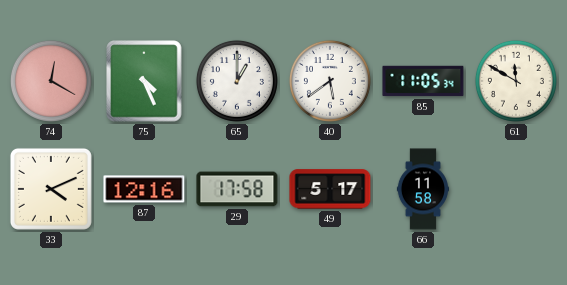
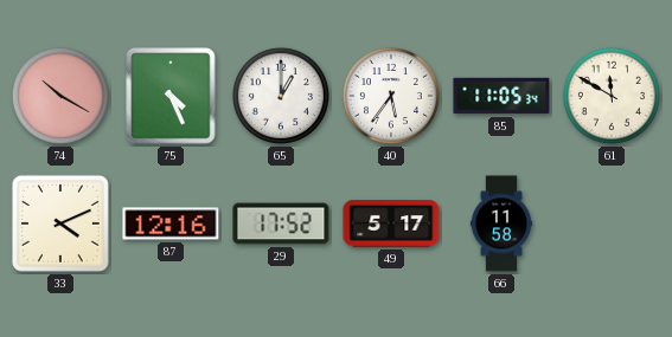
74: 12:20 -> 10:20 (60, 96)
40: 5:39 -> 5:36 (391, 96)
29: 17:58 -> 17:52 (281, 223)
